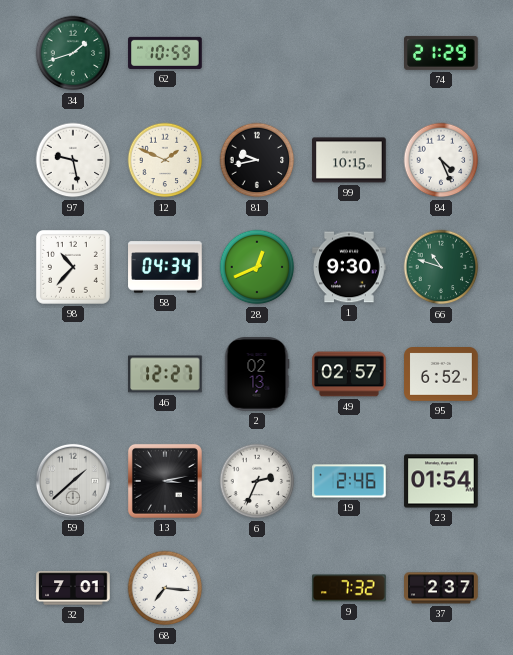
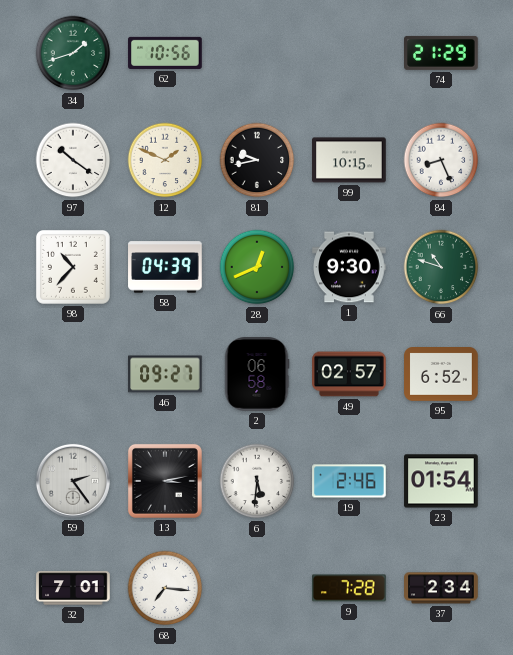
62: 10:59 -> 10:56 (165, 53)
97: 9:28 -> 10:21 (73, 160)
84: 4:26 -> 8:26 (441, 160)
58: 04:34 -> 04:39 (165, 267)
46: 12:27 -> 09:27 (165, 374)
2: 02:13 -> 06:58 (257, 374)
59: 1:38 -> 2:24 (73, 481)
6: 2:34 -> 5:31 (257, 481)
9: 7:32 -> 7:28 (349, 588)
37: 2:37 -> 2:34 (441, 588)
